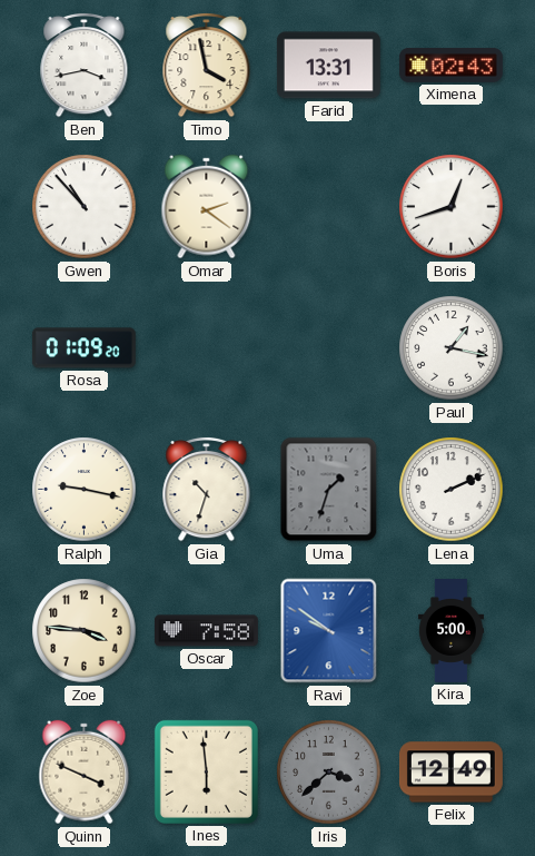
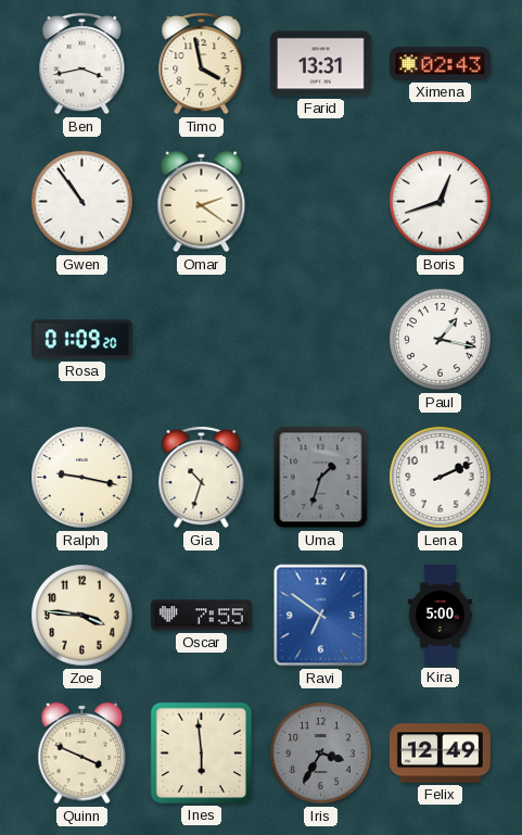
Gwen: 10:53 -> 10:54 (82, 202)
Oscar: 7:58 -> 7:55 (201, 616)
Ravi: 9:51 -> 6:51 (321, 616)
Iris: 3:38 -> 3:35 (321, 754)
